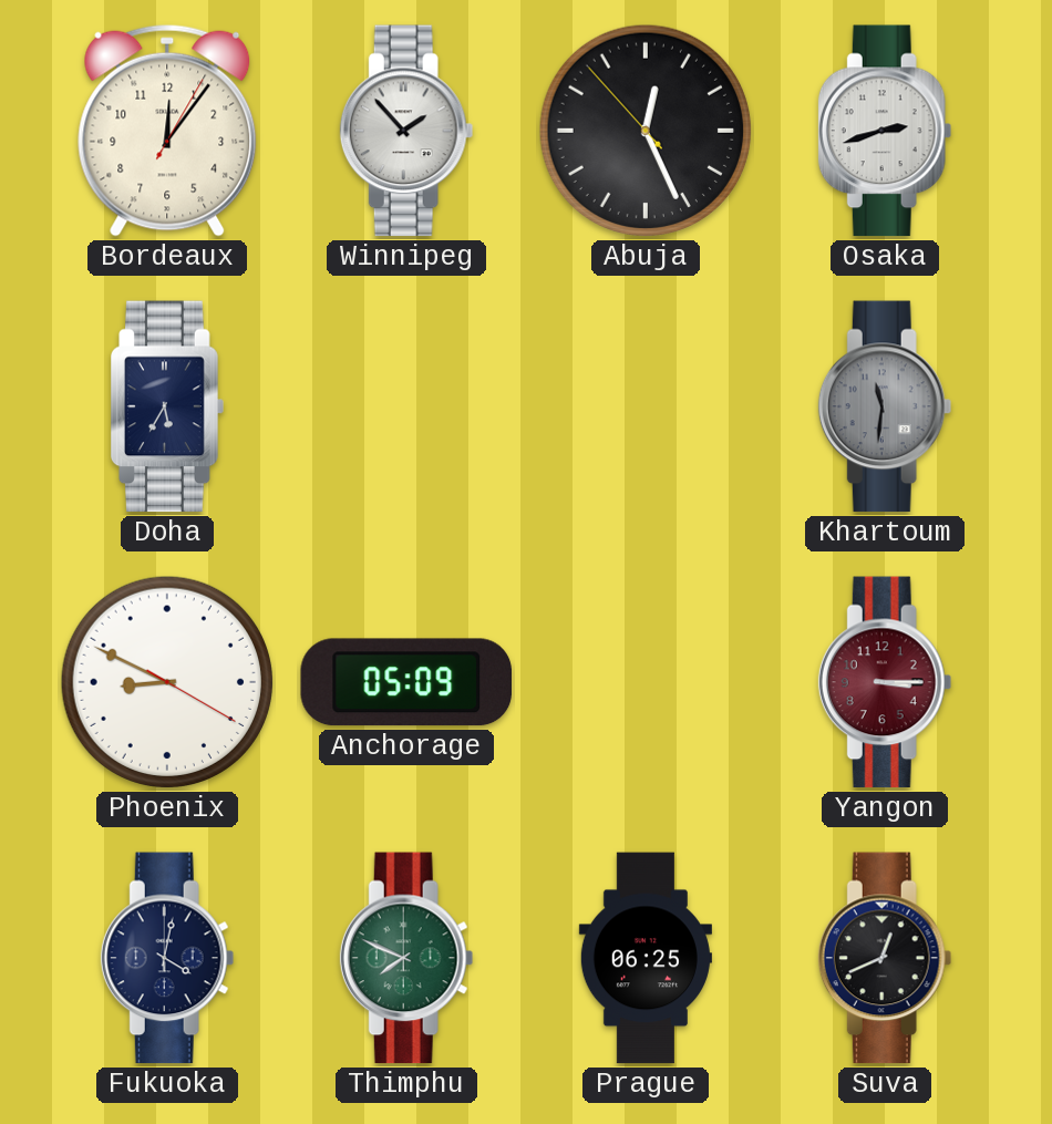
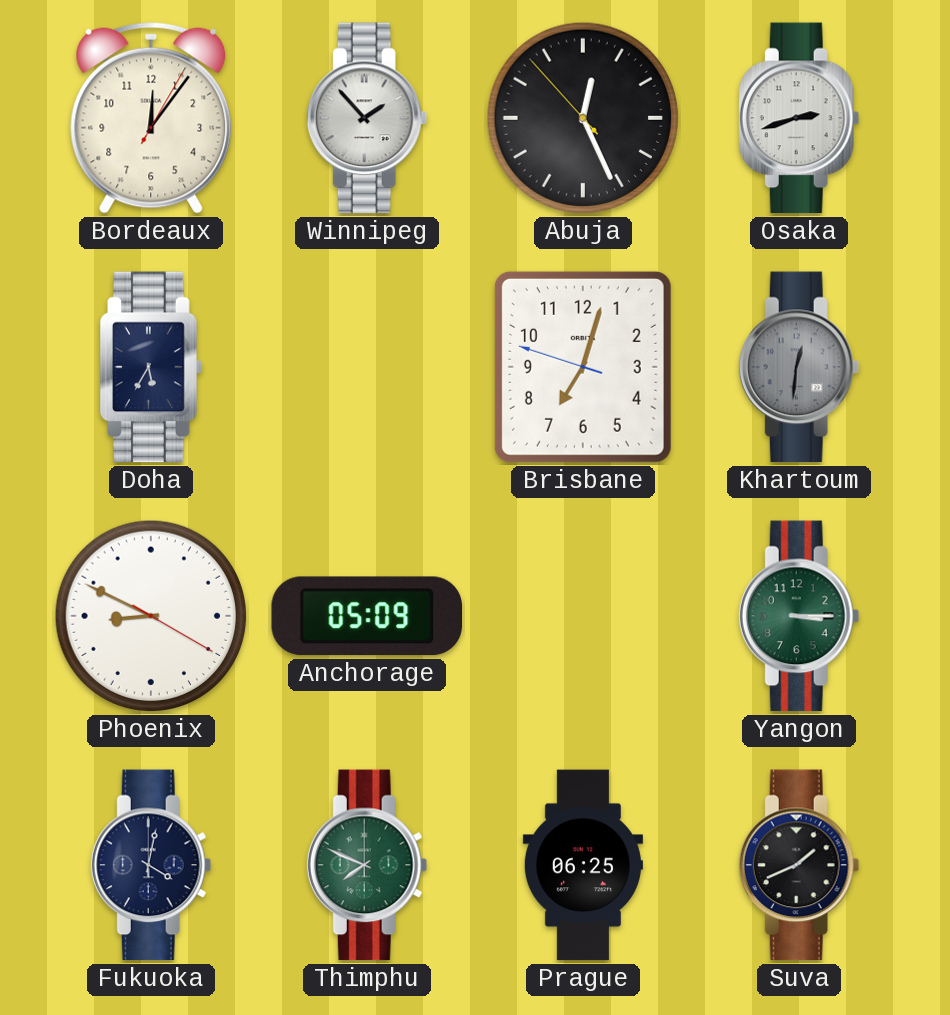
Brisbane: none -> 7:02 (583, 367)
Khartoum: 11:31 -> 12:31 (799, 367)
Yangon dial: burgundy -> green (799, 616)
Suva: 12:41 -> 1:41 (799, 865)
